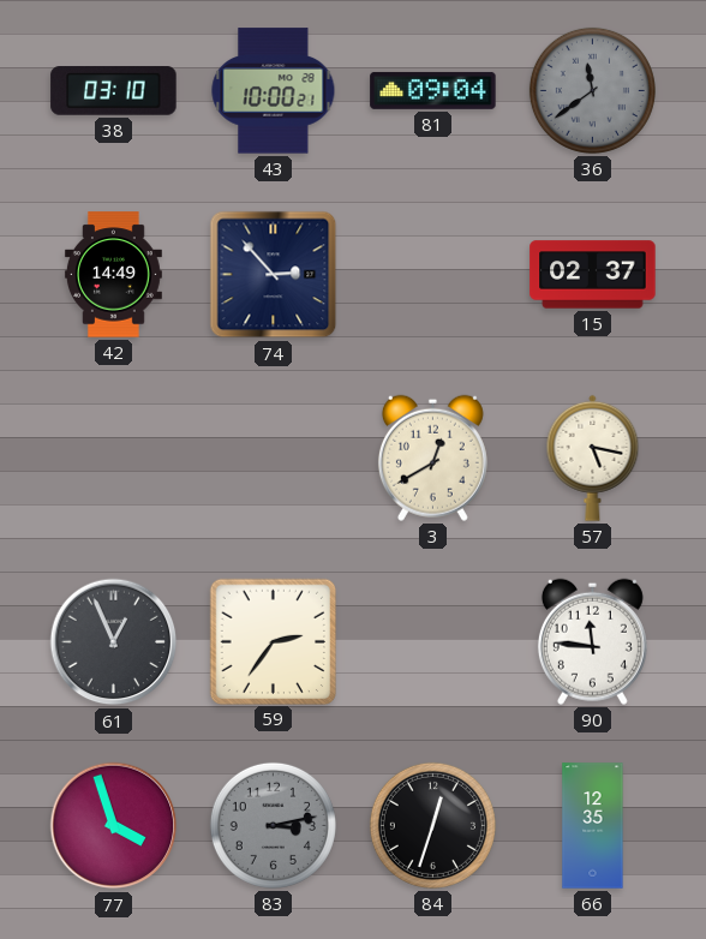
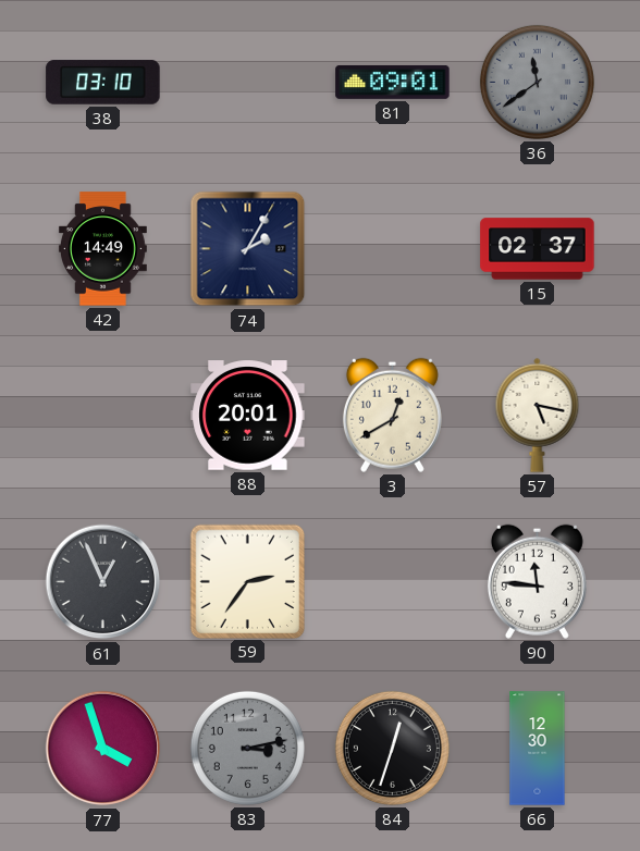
43: 10:00 -> none (274, 91)
81: 09:04 -> 09:01 (393, 82)
74: 2:53 -> 2:05 (248, 249)
88: none -> 20:01 (248, 416)
66: 12:35 -> 12:30 (538, 749)
